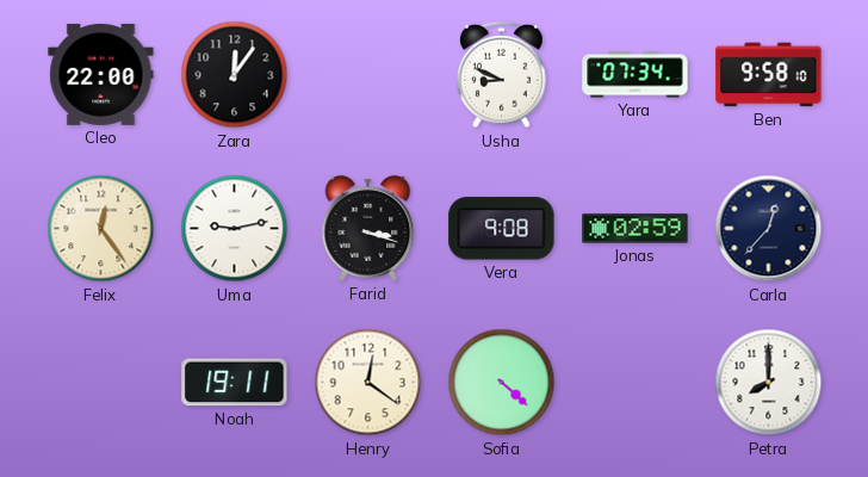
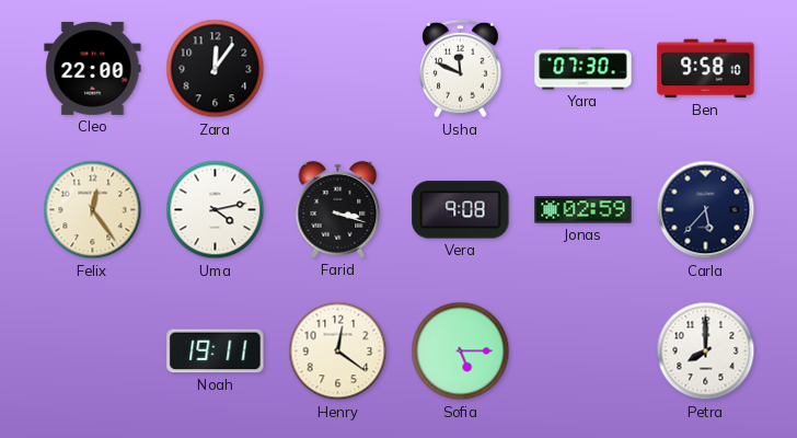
Usha: 8:49 -> 11:49 (461, 69)
Yara: 07:34 -> 07:30 (584, 69)
Uma: 9:13 -> 4:13 (216, 210)
Carla: 12:37 -> 5:37 (706, 210)
Sofia: 4:22 -> 5:15 (461, 351)
